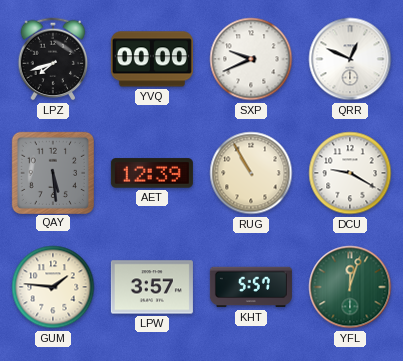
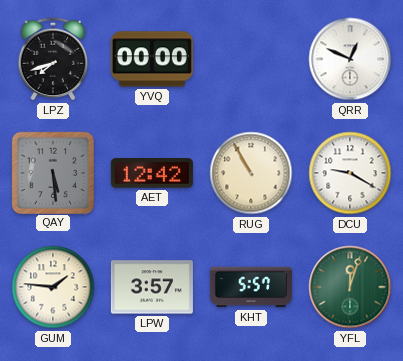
SXP: 9:41 -> none (251, 59)
AET: 12:39 -> 12:42 (152, 173)
